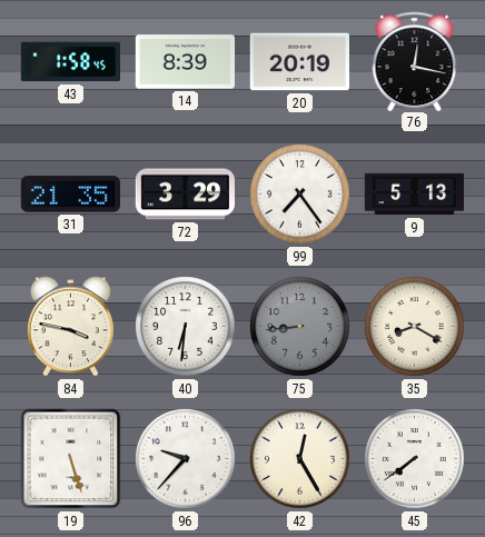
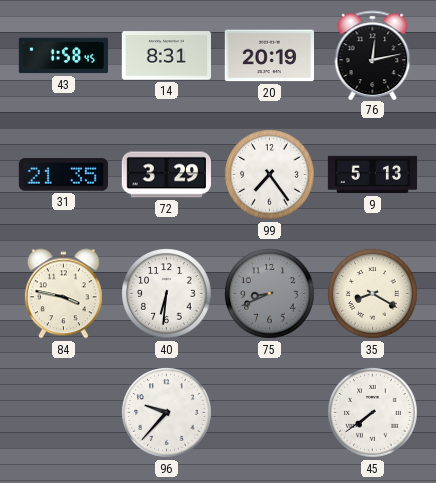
14: 8:39 -> 8:31 (166, 56)
76: 12:17 -> 12:13 (373, 55)
75: 8:44 -> 8:41 (270, 294)
19: 5:27 -> none (71, 459)
42: 12:25 -> none (300, 459)
